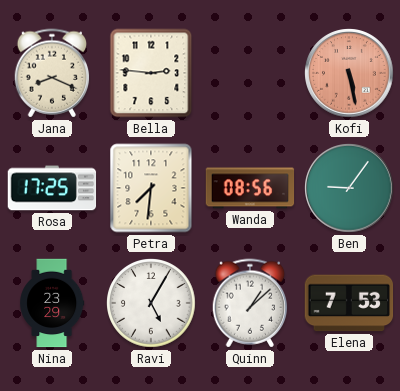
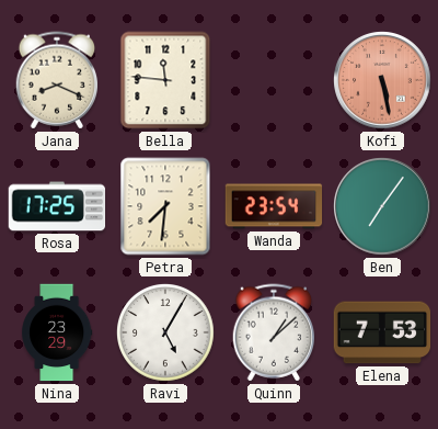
Bella: 2:46 -> 11:46 (165, 80)
Wanda: 08:56 -> 23:54 (274, 206)
Ben: 9:06 -> 7:06 (382, 206)
